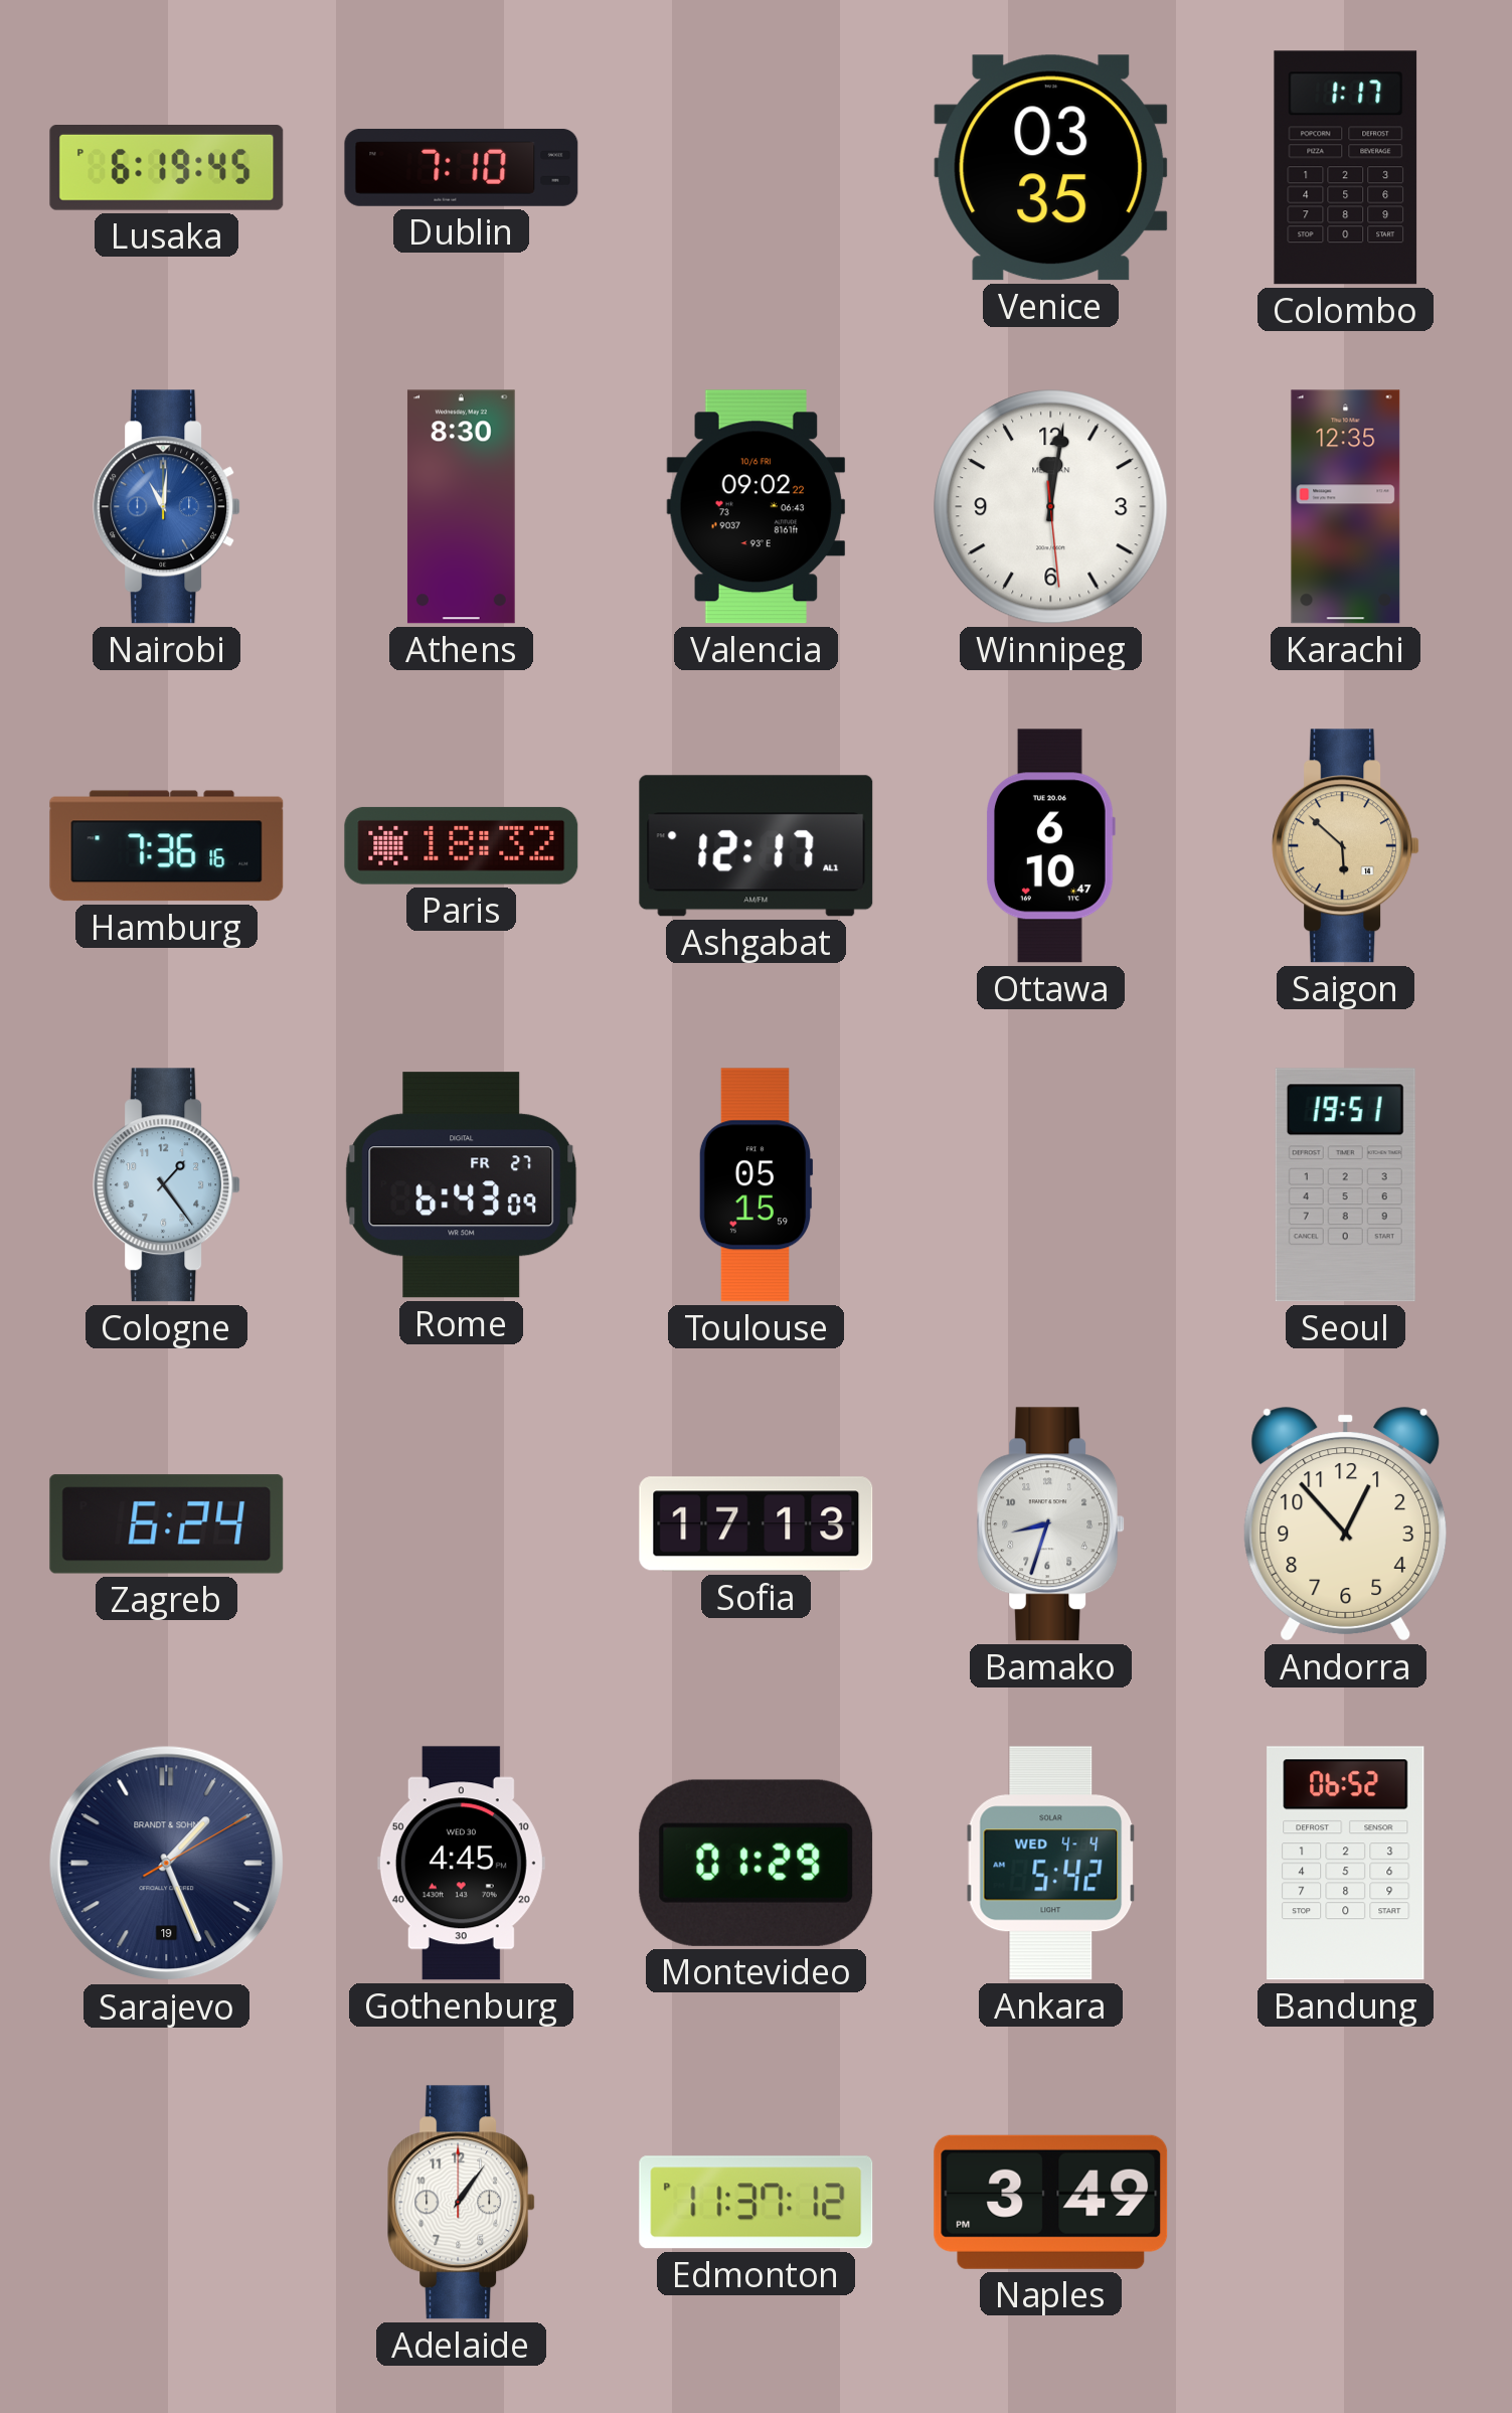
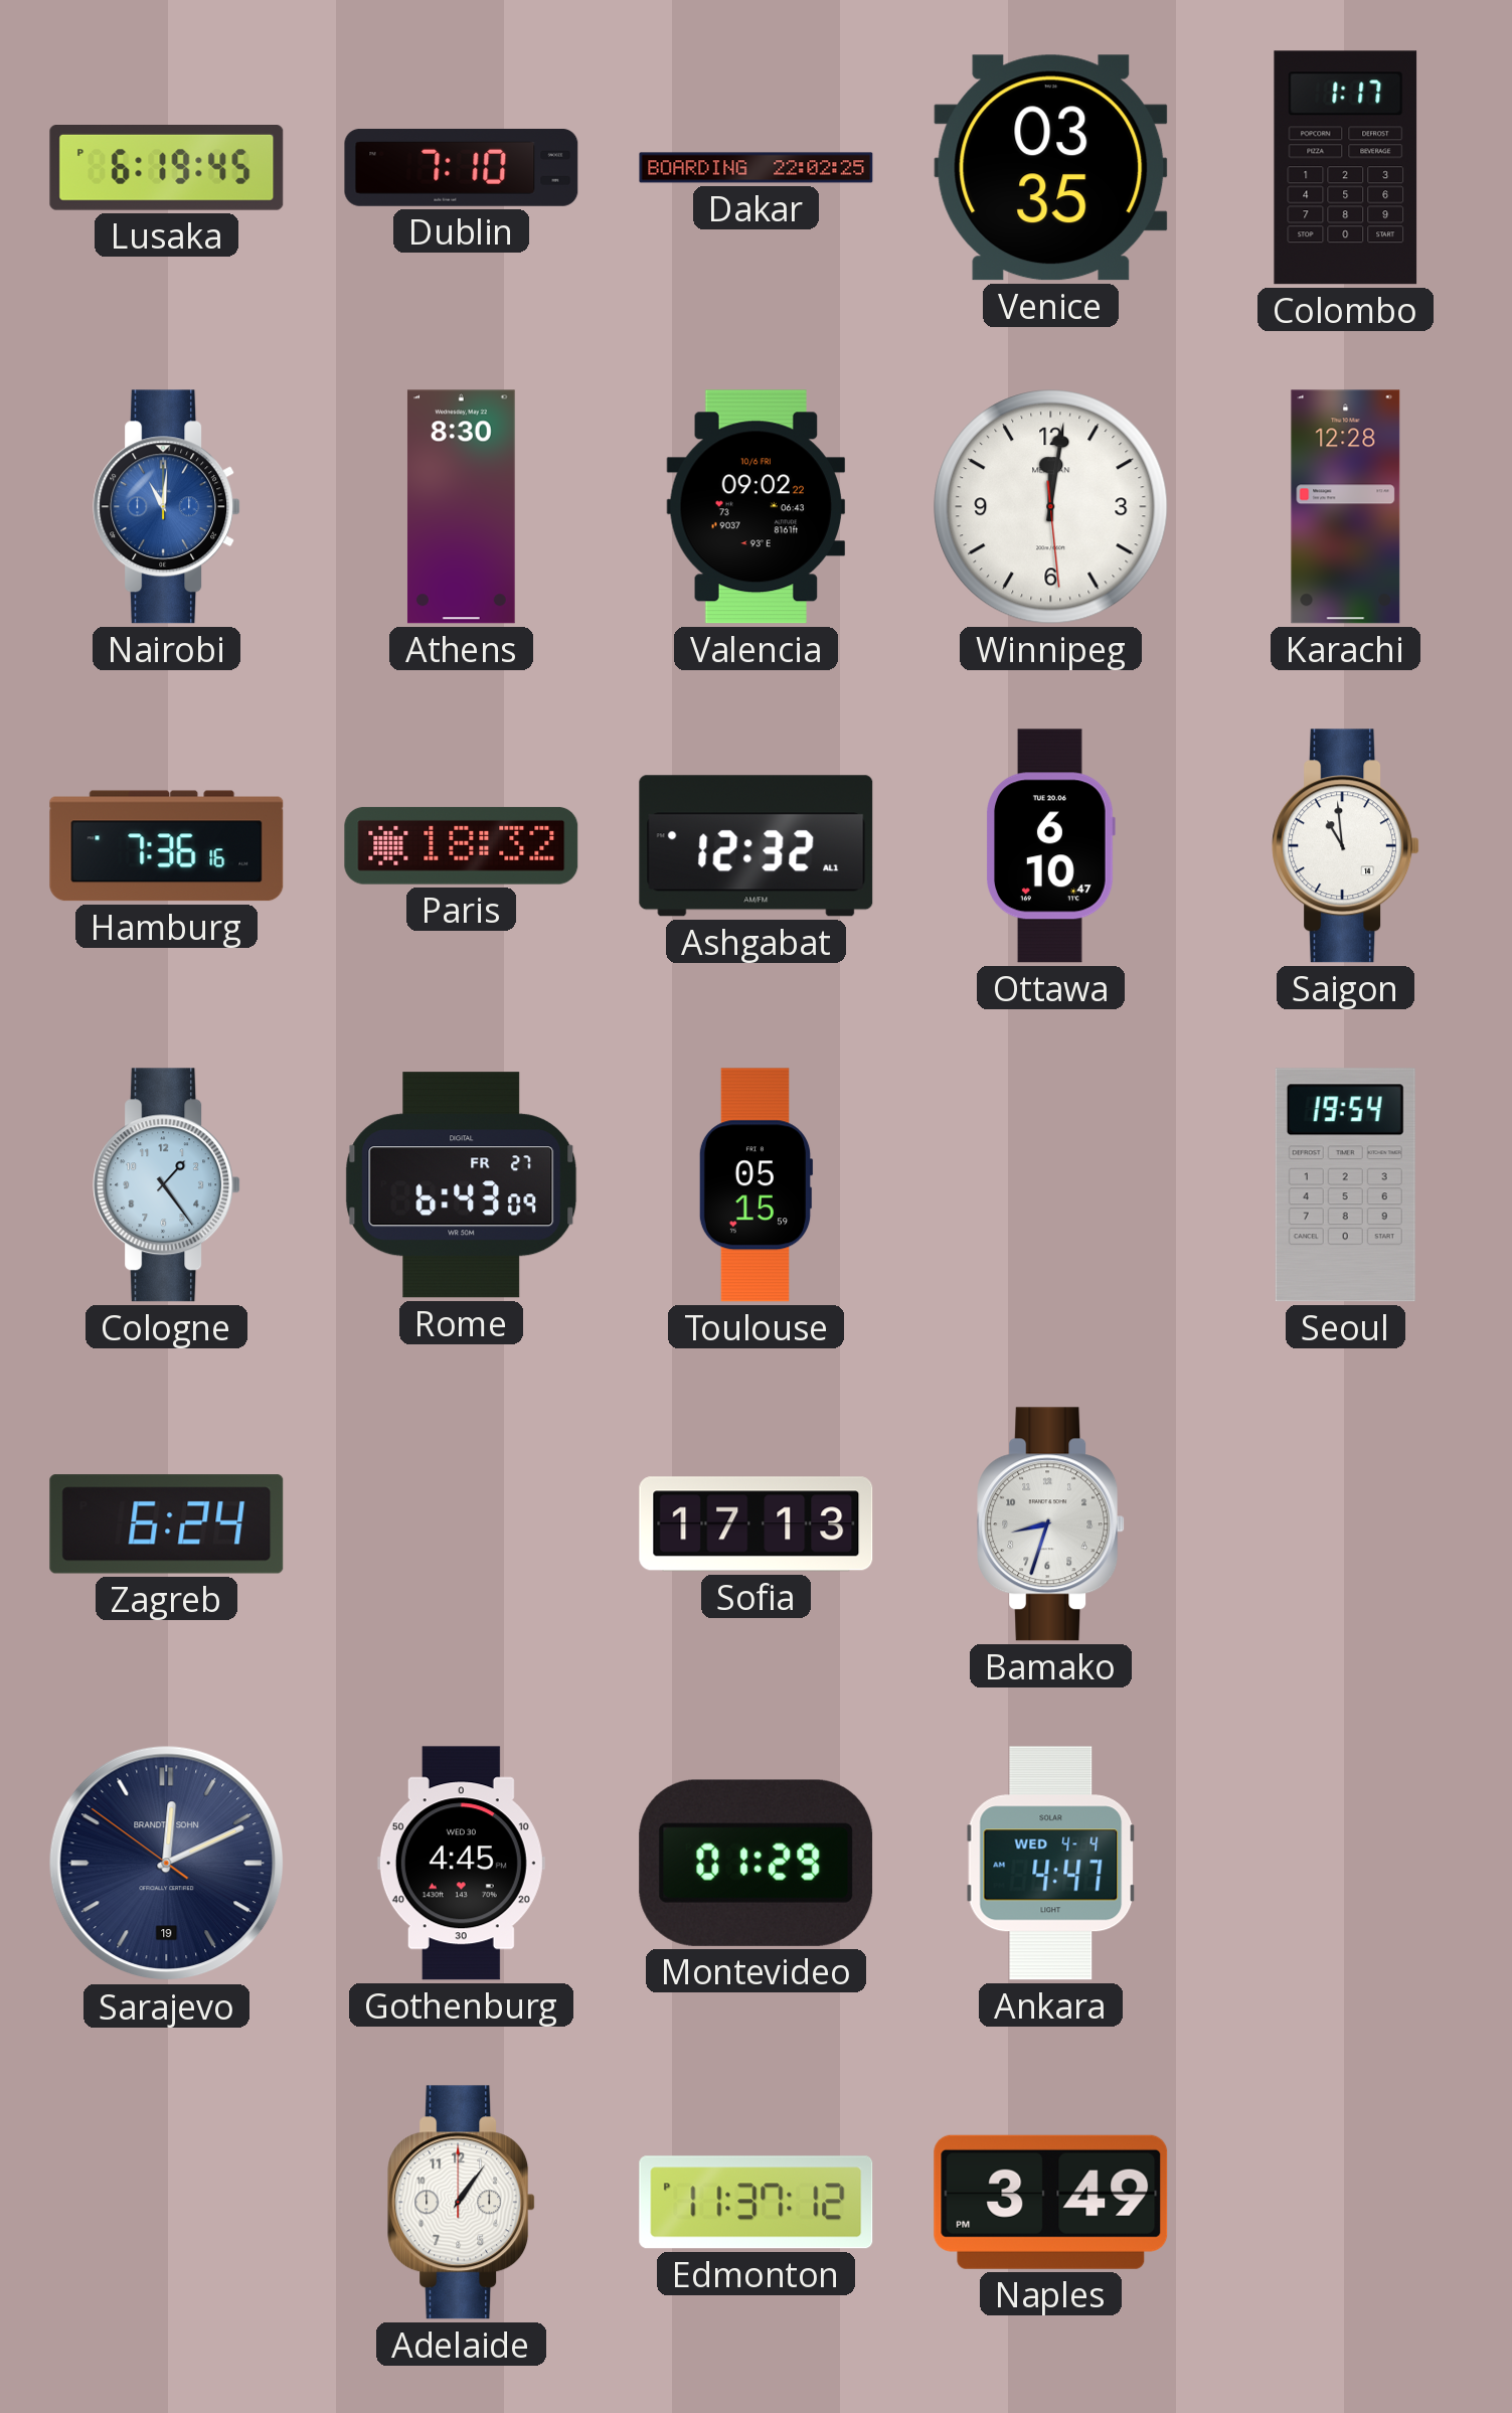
Dakar: none -> 22:02 (757, 168)
Karachi: 12:35 -> 12:28 (1346, 507)
Ashgabat: 12:17 -> 12:32 (757, 846)
Saigon: 5:52 -> 10:59 (1346, 846)
Saigon dial: champagne -> white (1346, 846)
Seoul: 19:51 -> 19:54 (1345, 1185)
Andorra: 12:53 -> none (1346, 1524)
Sarajevo: 1:26 -> 12:10 (167, 1864)
Ankara: 5:42 -> 4:47 (1051, 1864)
Bandung: 06:52 -> none (1346, 1864)
